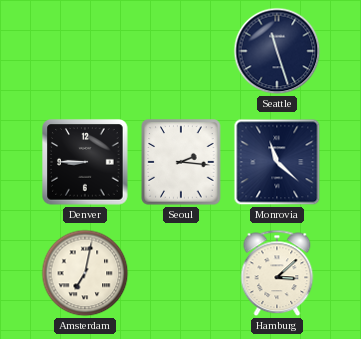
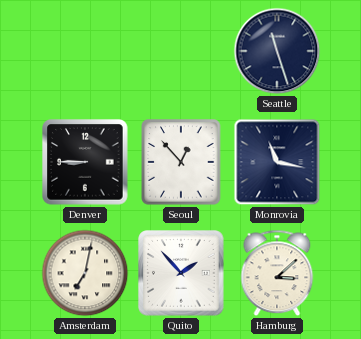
Seoul: 2:16 -> 12:53 (181, 162)
Monrovia: 11:22 -> 11:17 (277, 162)
Quito: none -> 1:53 (181, 273)
